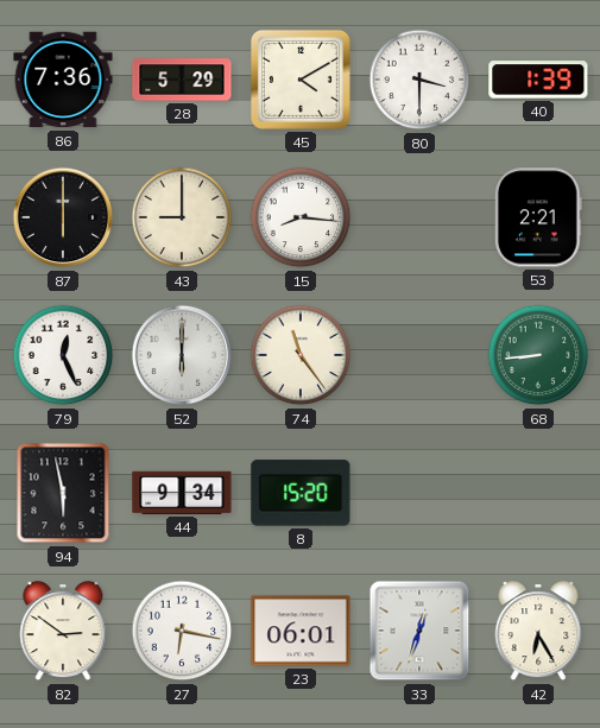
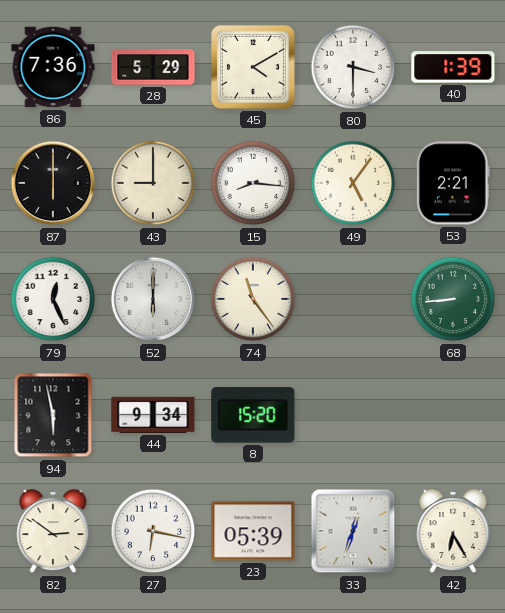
49: none -> 5:06 (353, 183)
23: 06:01 -> 05:39 (253, 531)
